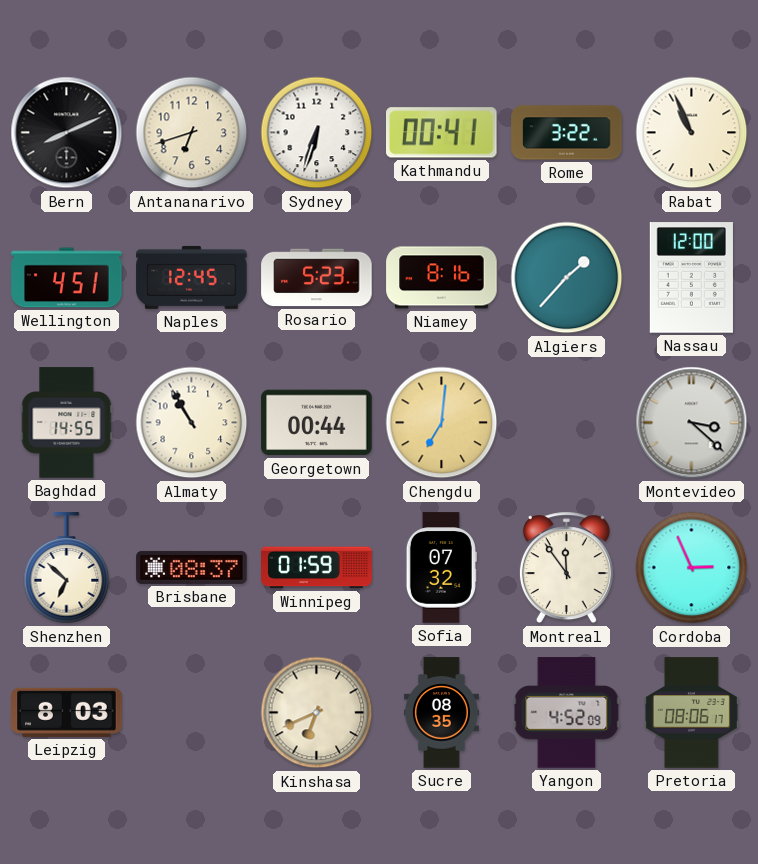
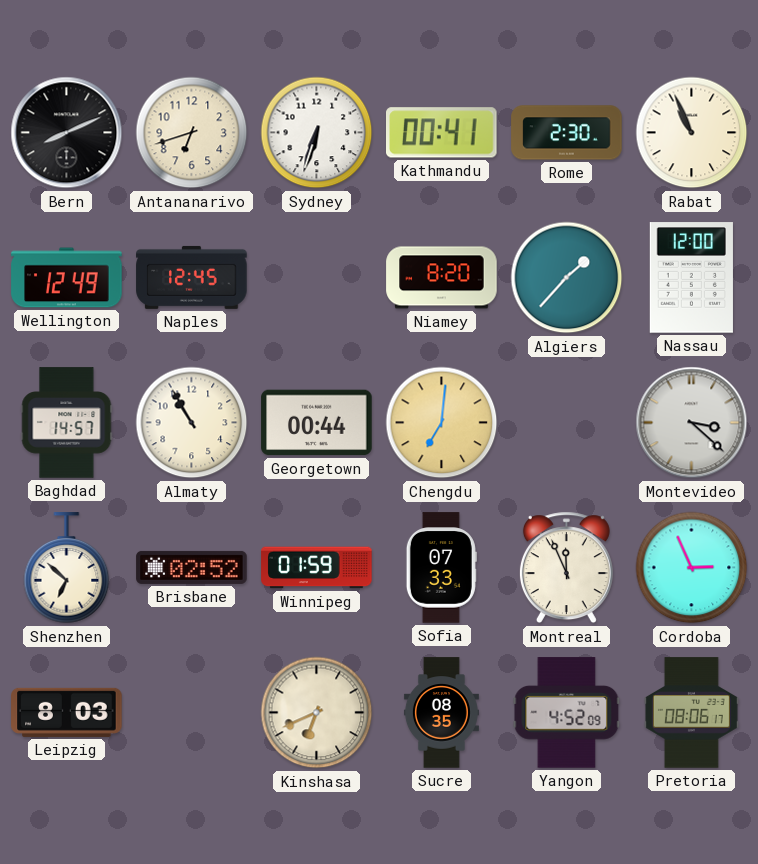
Rome: 3:22 -> 2:30 (567, 133)
Wellington: 4:51 -> 12:49 (67, 278)
Rosario: 5:23 -> none (317, 278)
Niamey: 8:16 -> 8:20 (442, 278)
Baghdad: 14:55 -> 14:57 (67, 423)
Brisbane: 08:37 -> 02:52 (192, 567)
Sofia: 07:32 -> 07:33 (441, 568)
Montreal: 11:54 -> 11:56 (566, 568)
